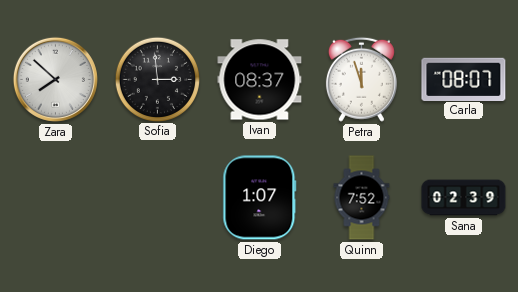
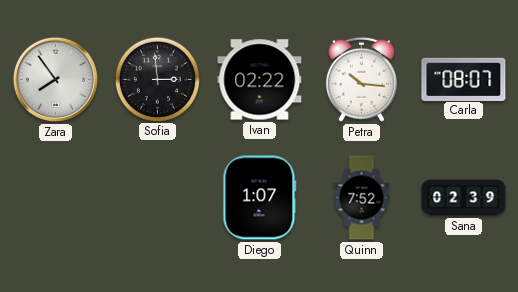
Zara: 7:52 -> 7:54 (55, 79)
Ivan: 08:37 -> 02:22 (260, 80)
Petra: 11:57 -> 10:16 (361, 79)
